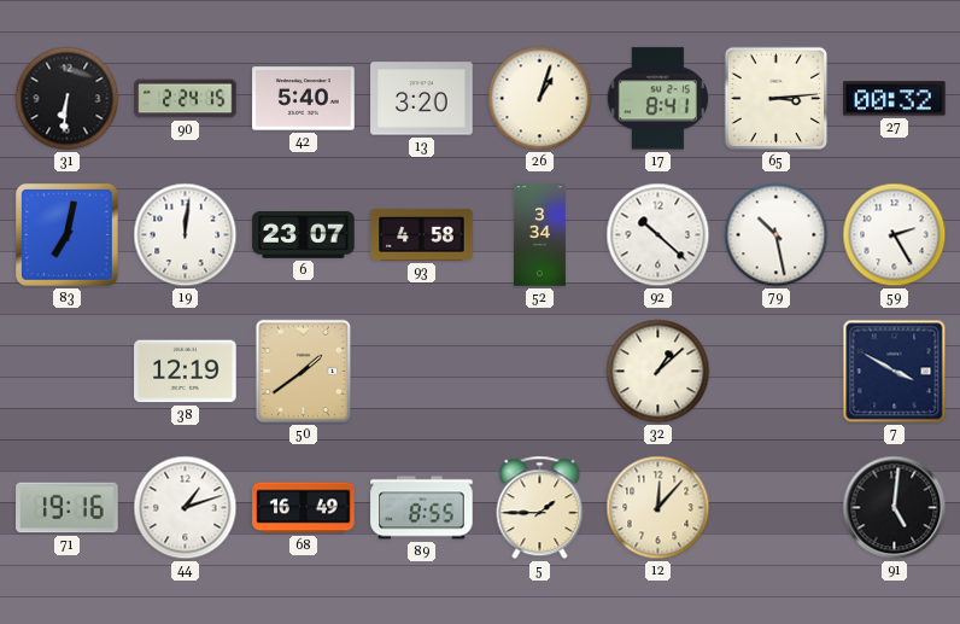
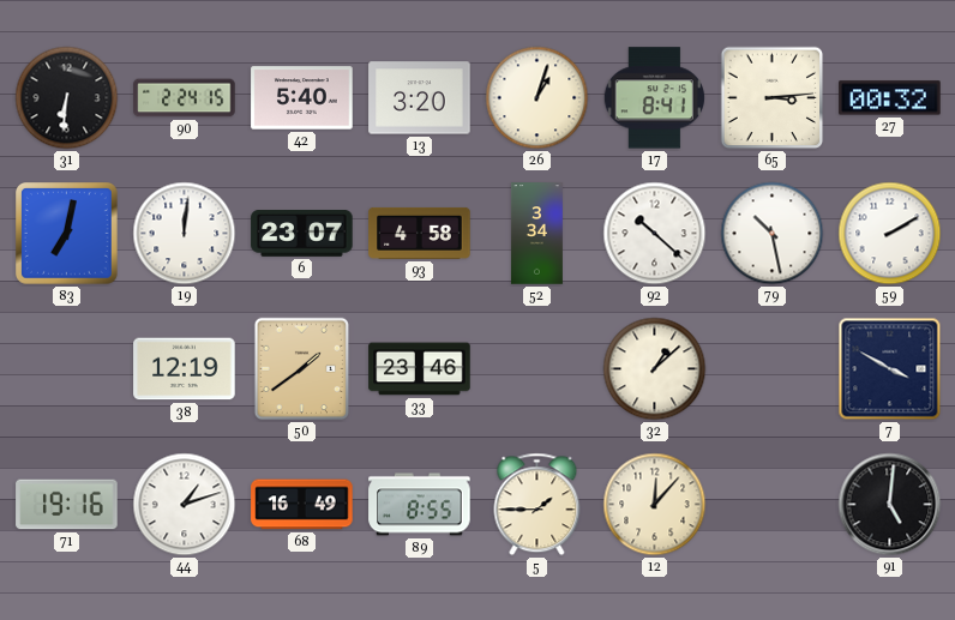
59: 2:25 -> 2:10 (890, 234)
33: none -> 23:46 (420, 369)
